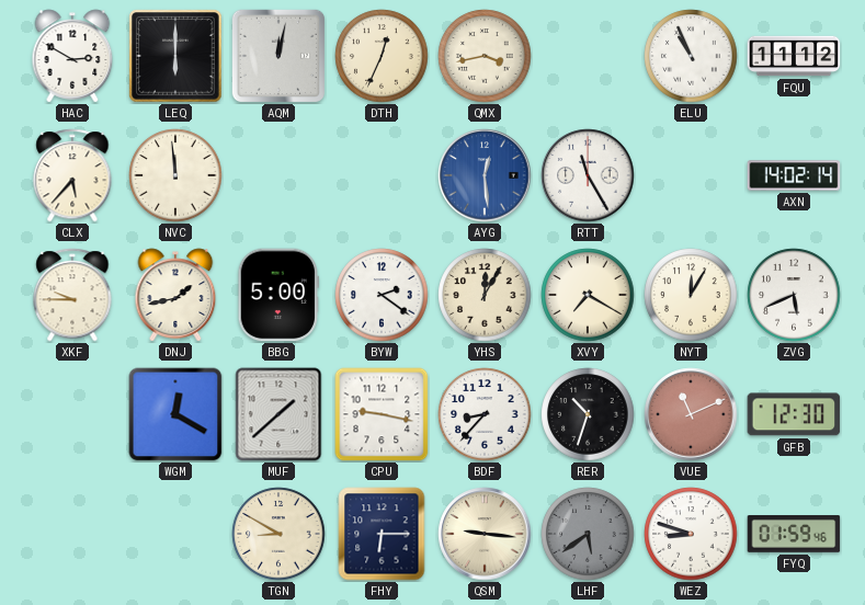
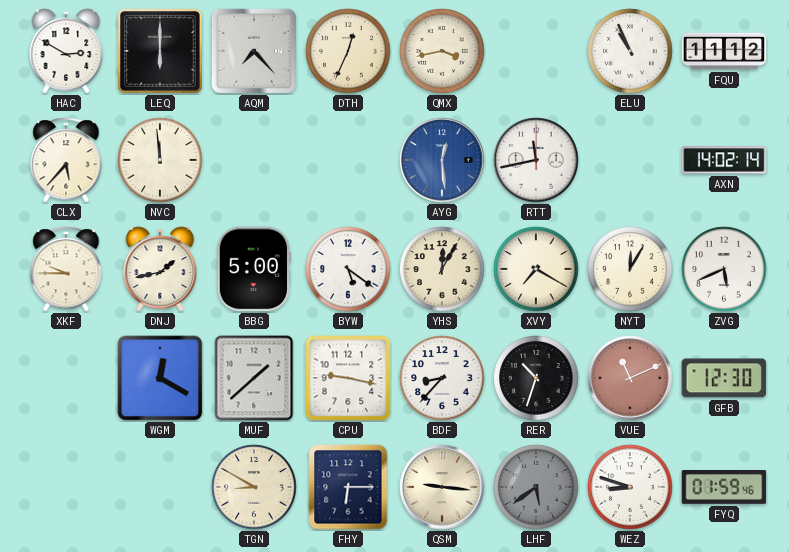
AQM: 12:02 -> 7:23 (253, 50)
RTT: 11:25 -> 11:43 (536, 160)
BYW: 2:21 -> 5:21 (348, 269)
